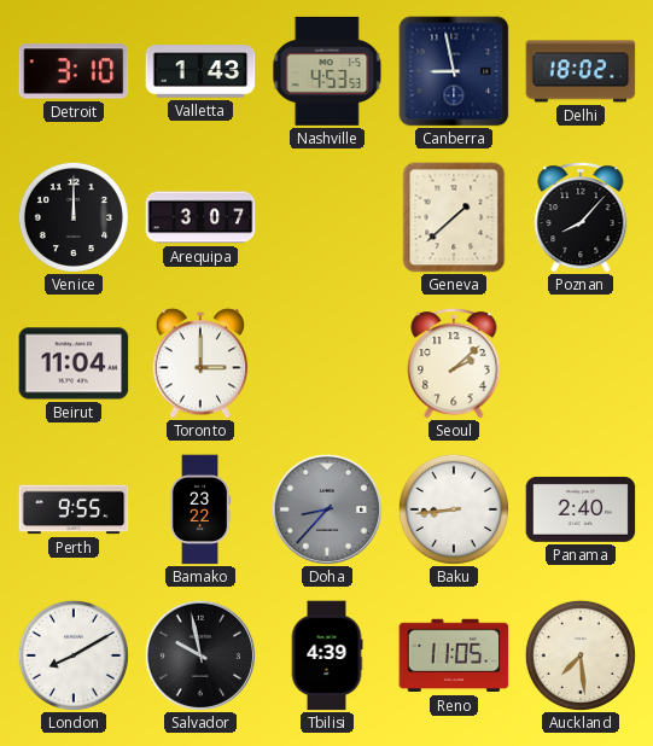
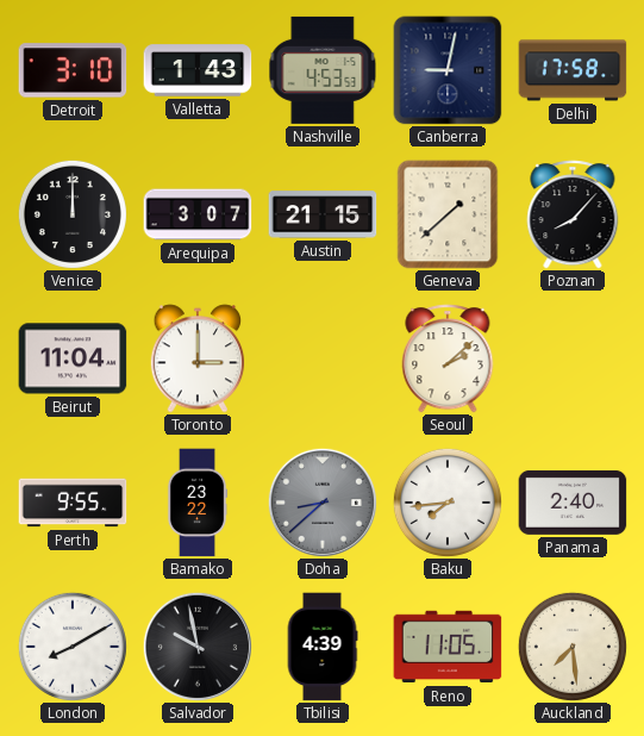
Canberra: 8:58 -> 9:02 (448, 70)
Delhi: 18:02 -> 17:58 (573, 70)
Austin: none -> 21:15 (323, 214)
Doha: 8:37 -> 8:38 (323, 503)
Baku: 8:44 -> 7:44 (448, 503)
